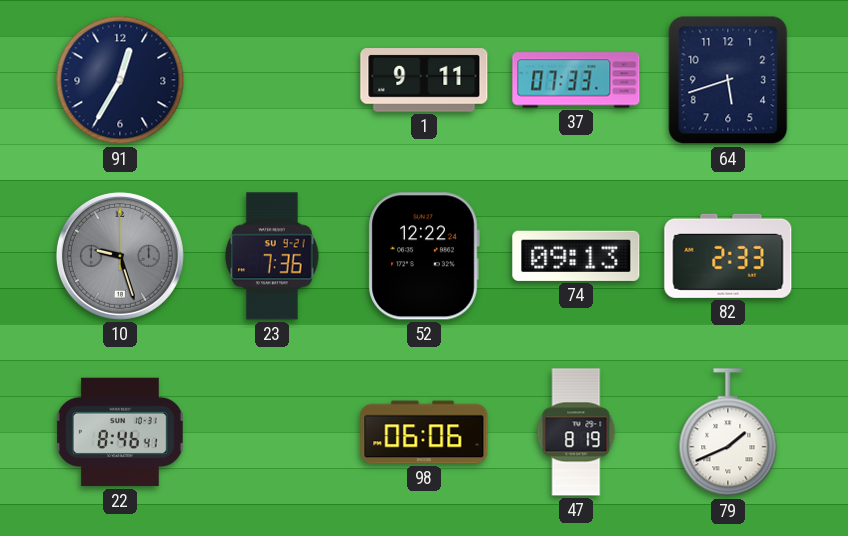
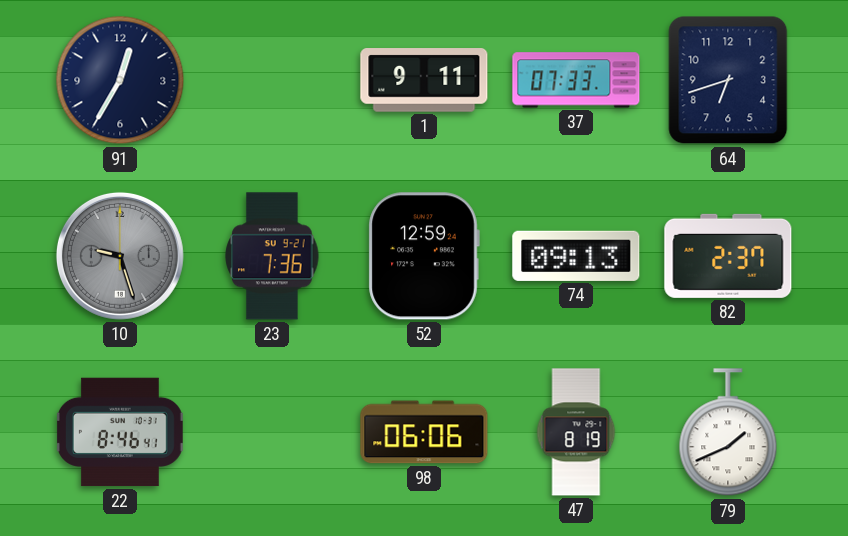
64: 5:42 -> 6:42 (728, 80)
52: 12:22 -> 12:59 (424, 256)
82: 2:33 -> 2:37 (728, 256)
